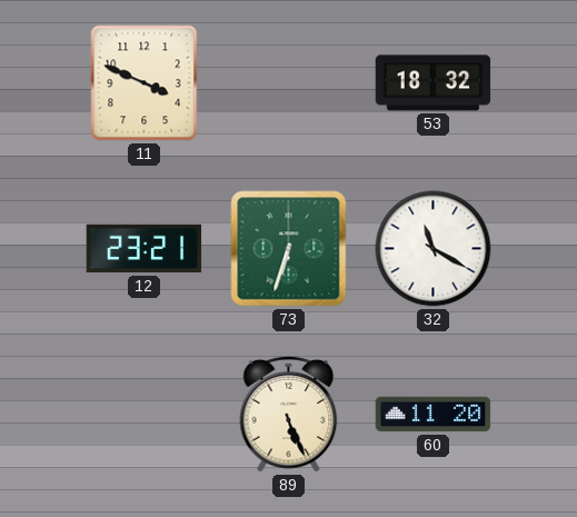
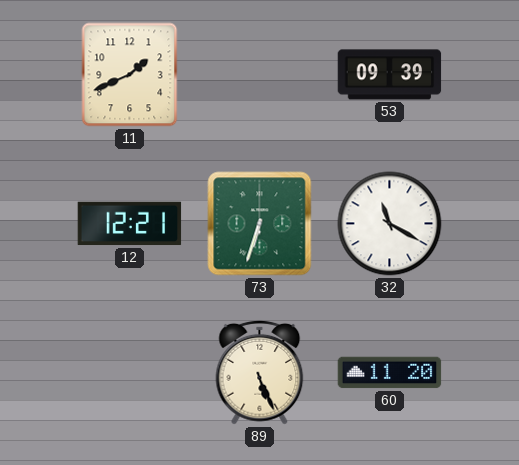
11: 3:49 -> 1:41 (130, 75)
53: 18:32 -> 09:39 (390, 75)
12: 23:21 -> 12:21 (130, 224)
